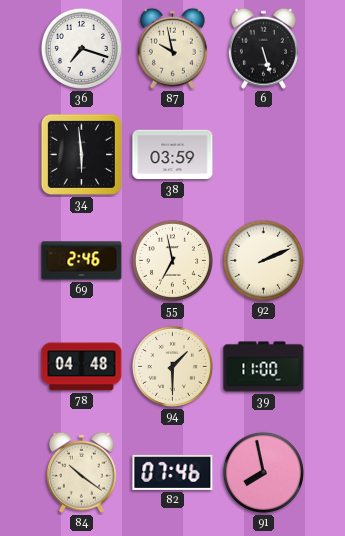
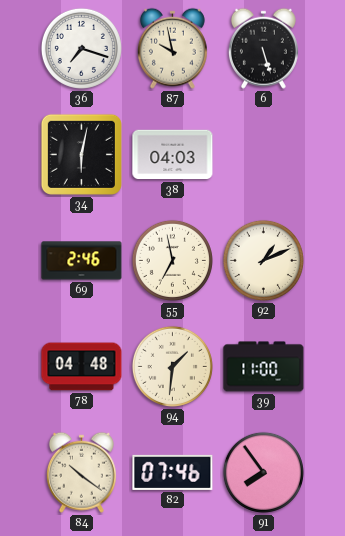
34: 5:59 -> 6:02 (81, 154)
38: 03:59 -> 04:03 (173, 155)
92: 2:11 -> 1:11 (263, 260)
94: 1:30 -> 1:31 (172, 366)
91: 7:58 -> 7:54 (263, 472)
